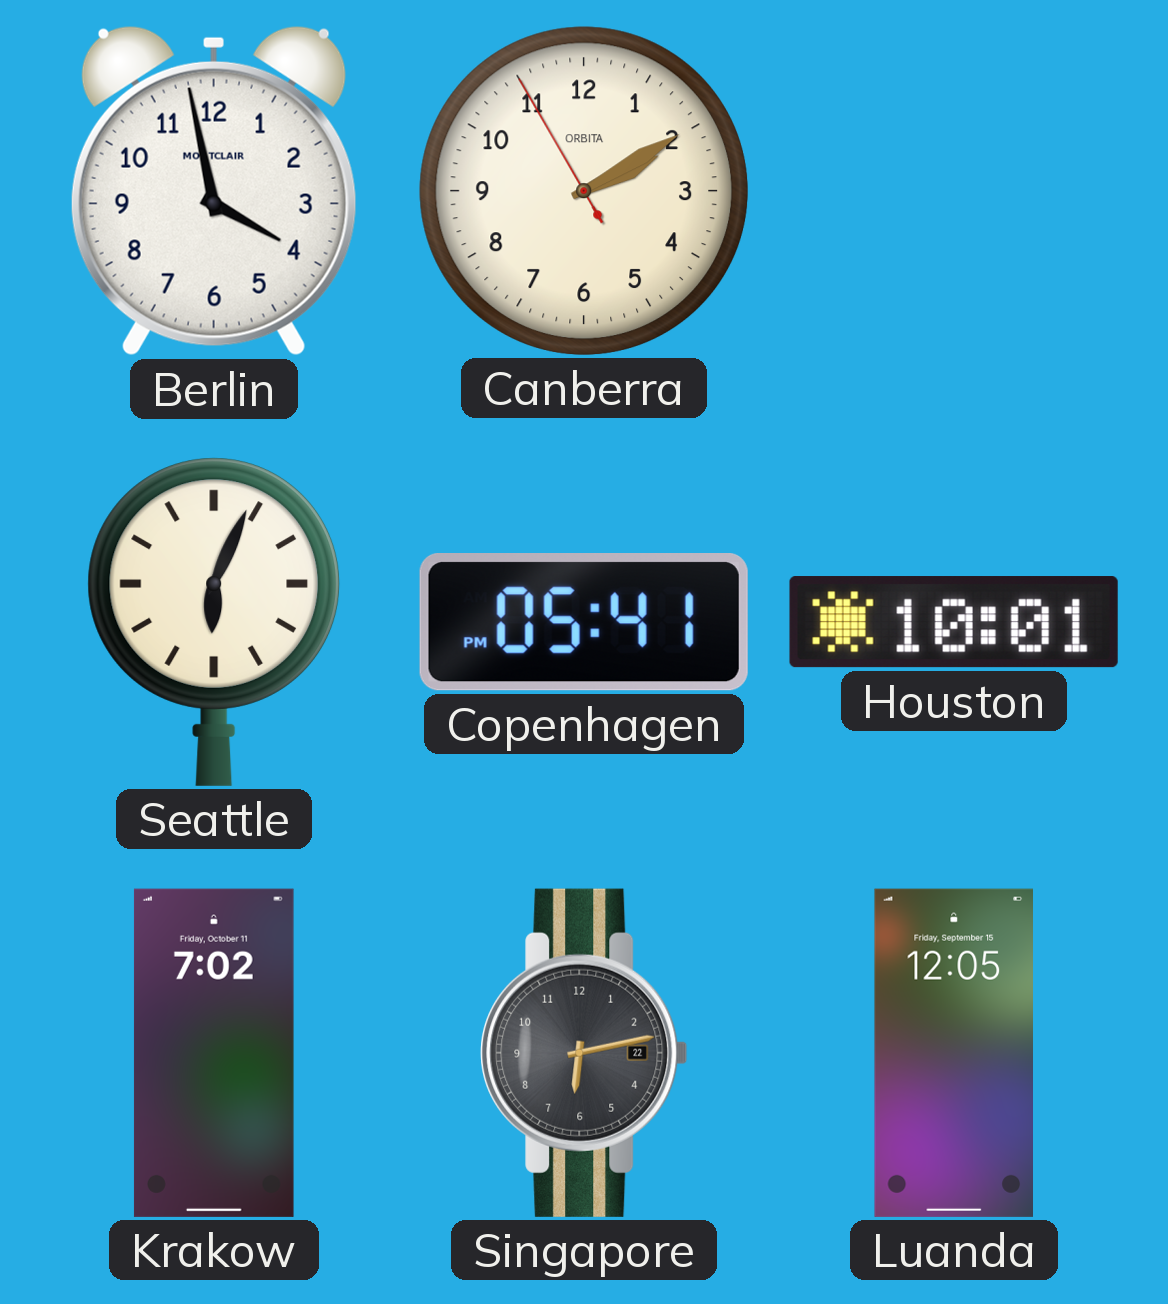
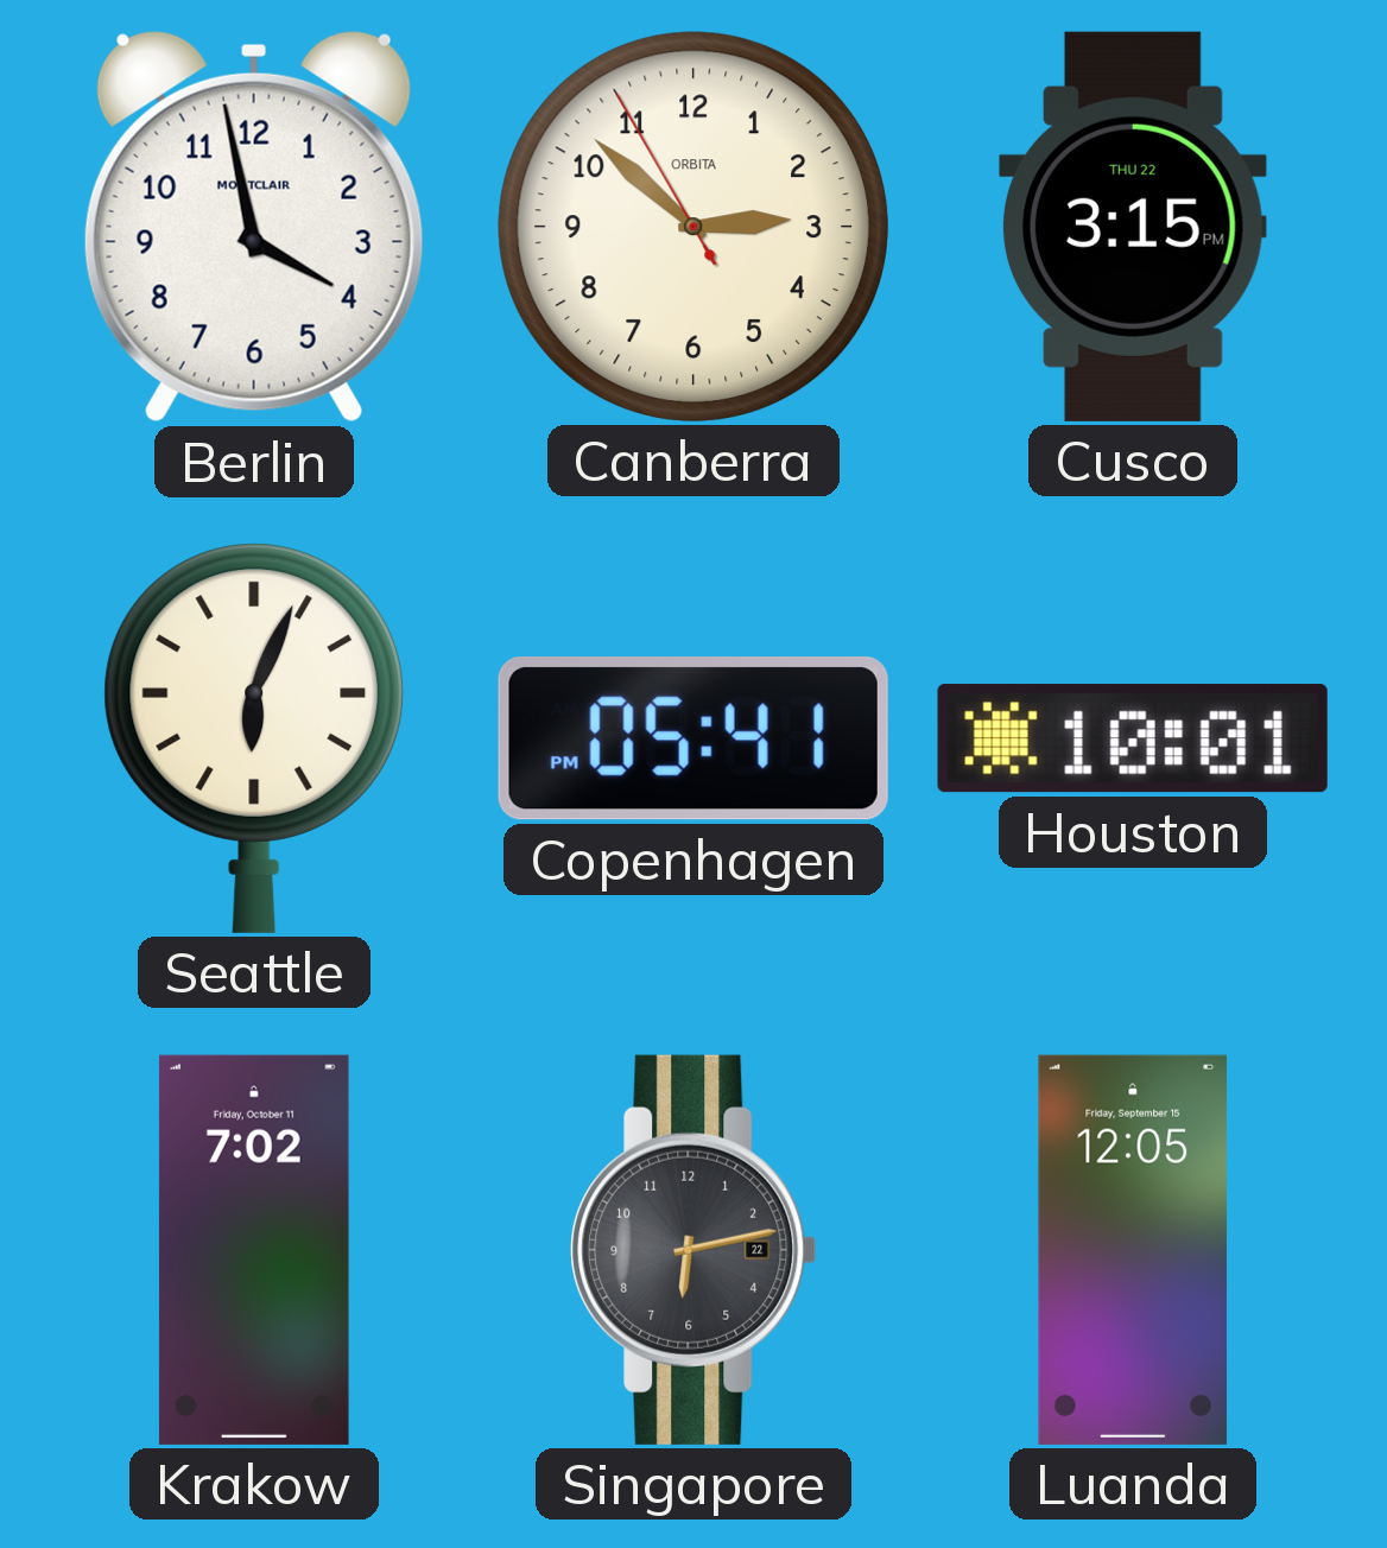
Canberra: 2:09 -> 2:51 (693, 227)
Cusco: none -> 3:15 (1133, 227)
